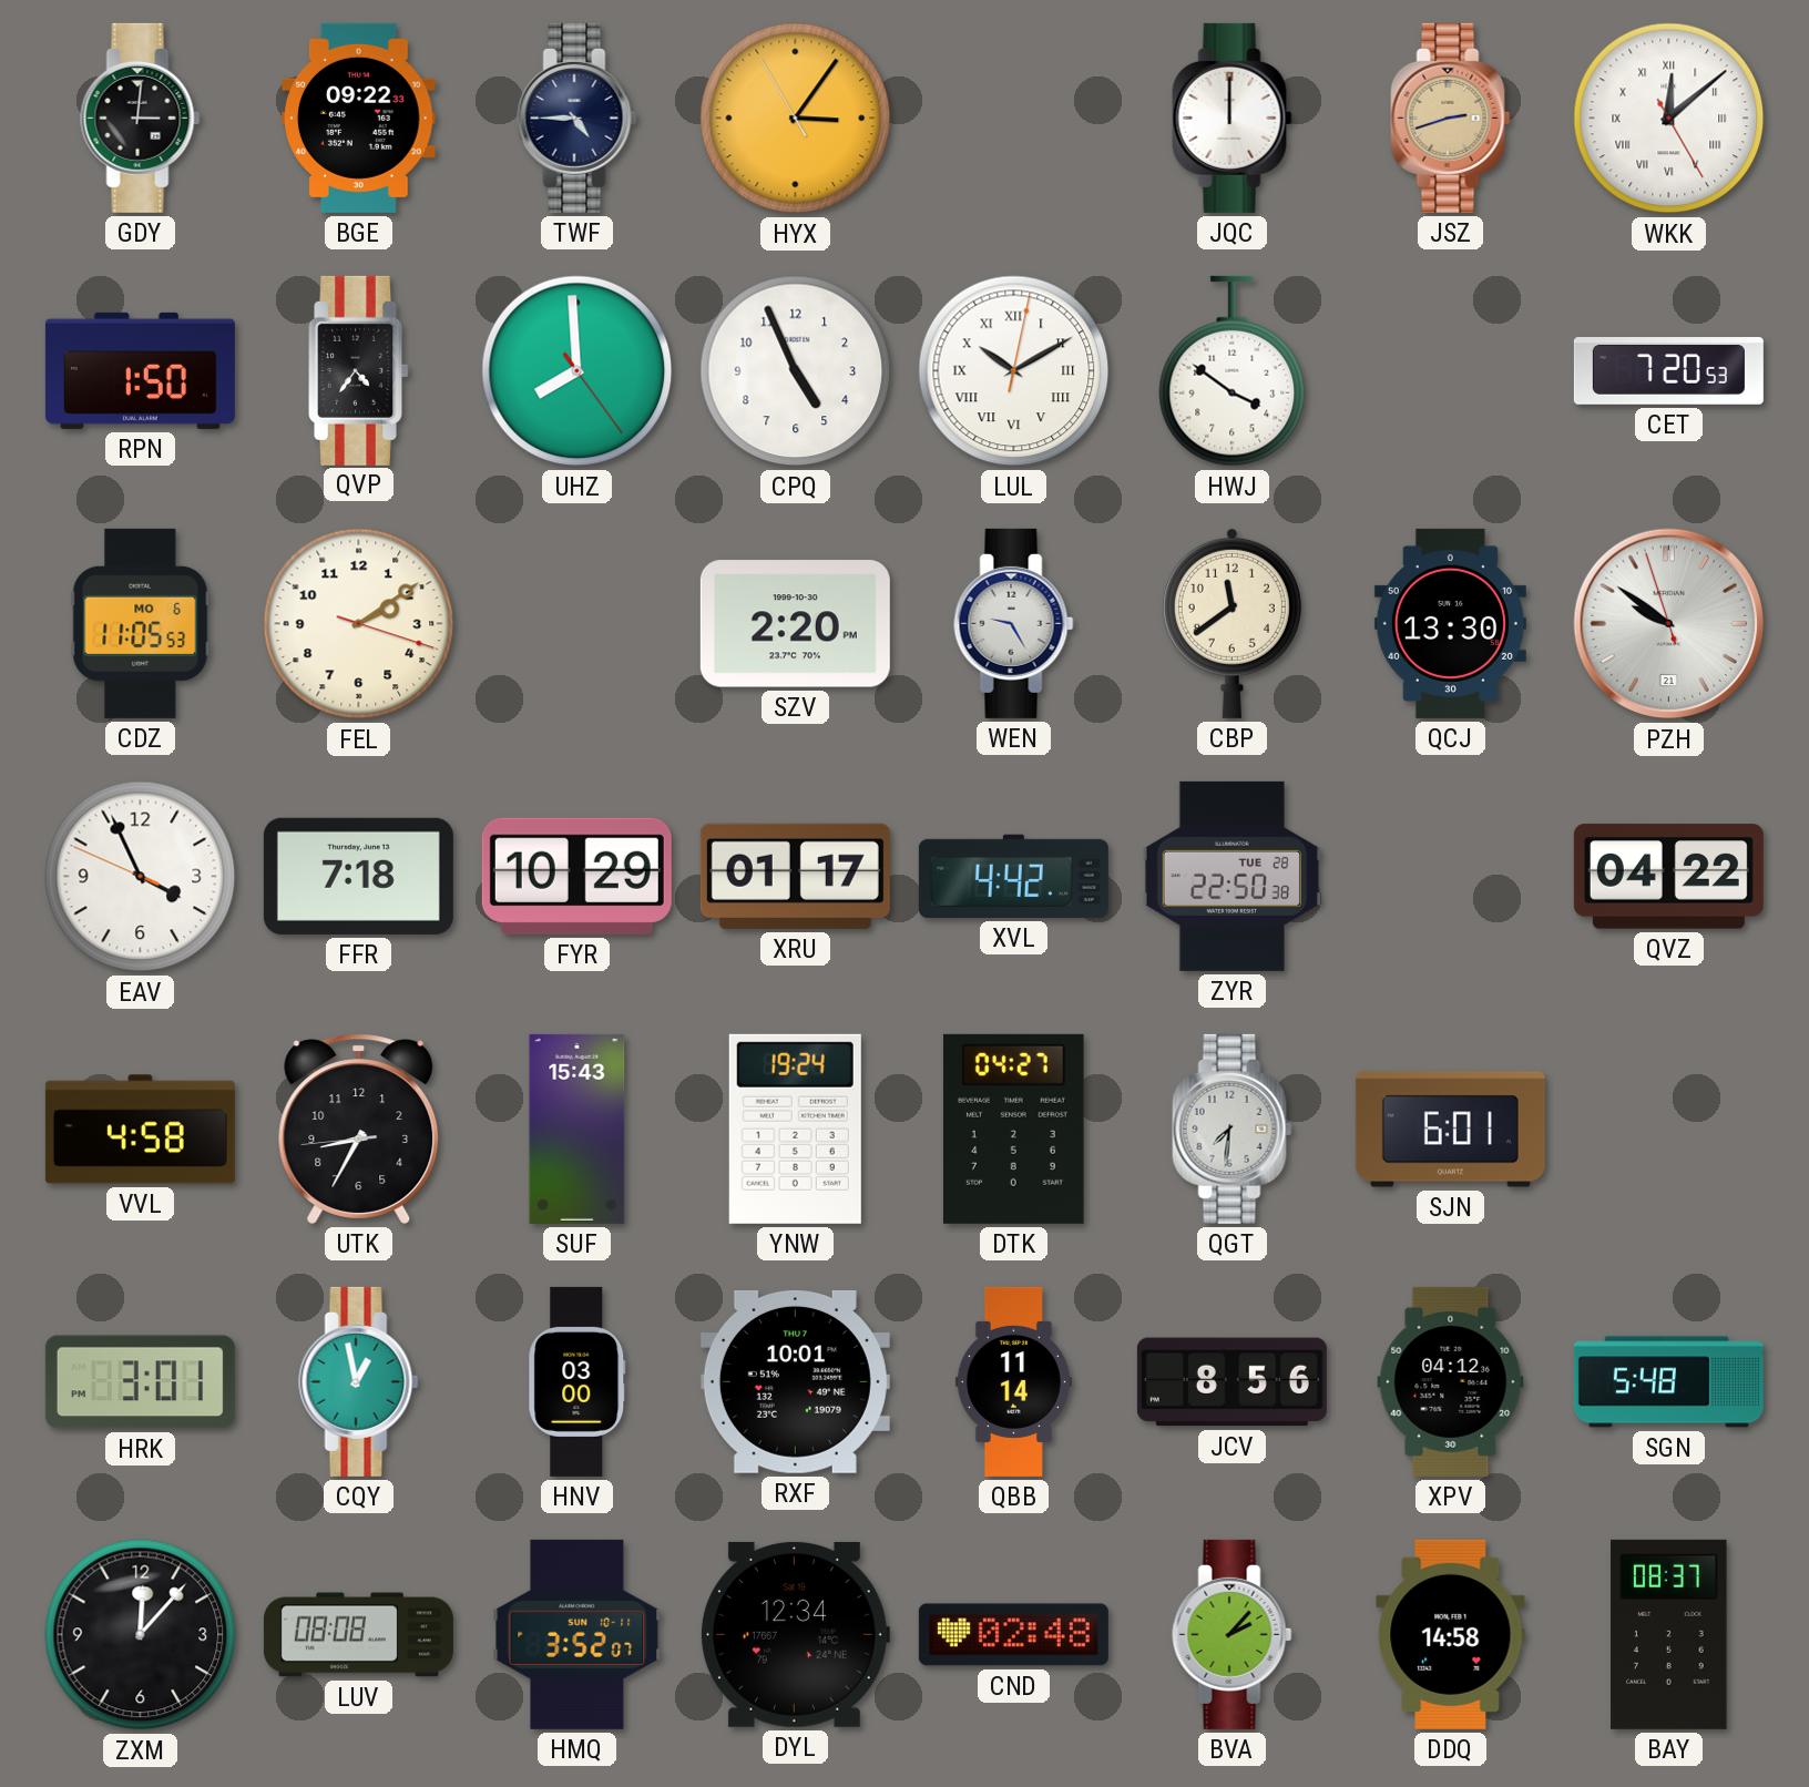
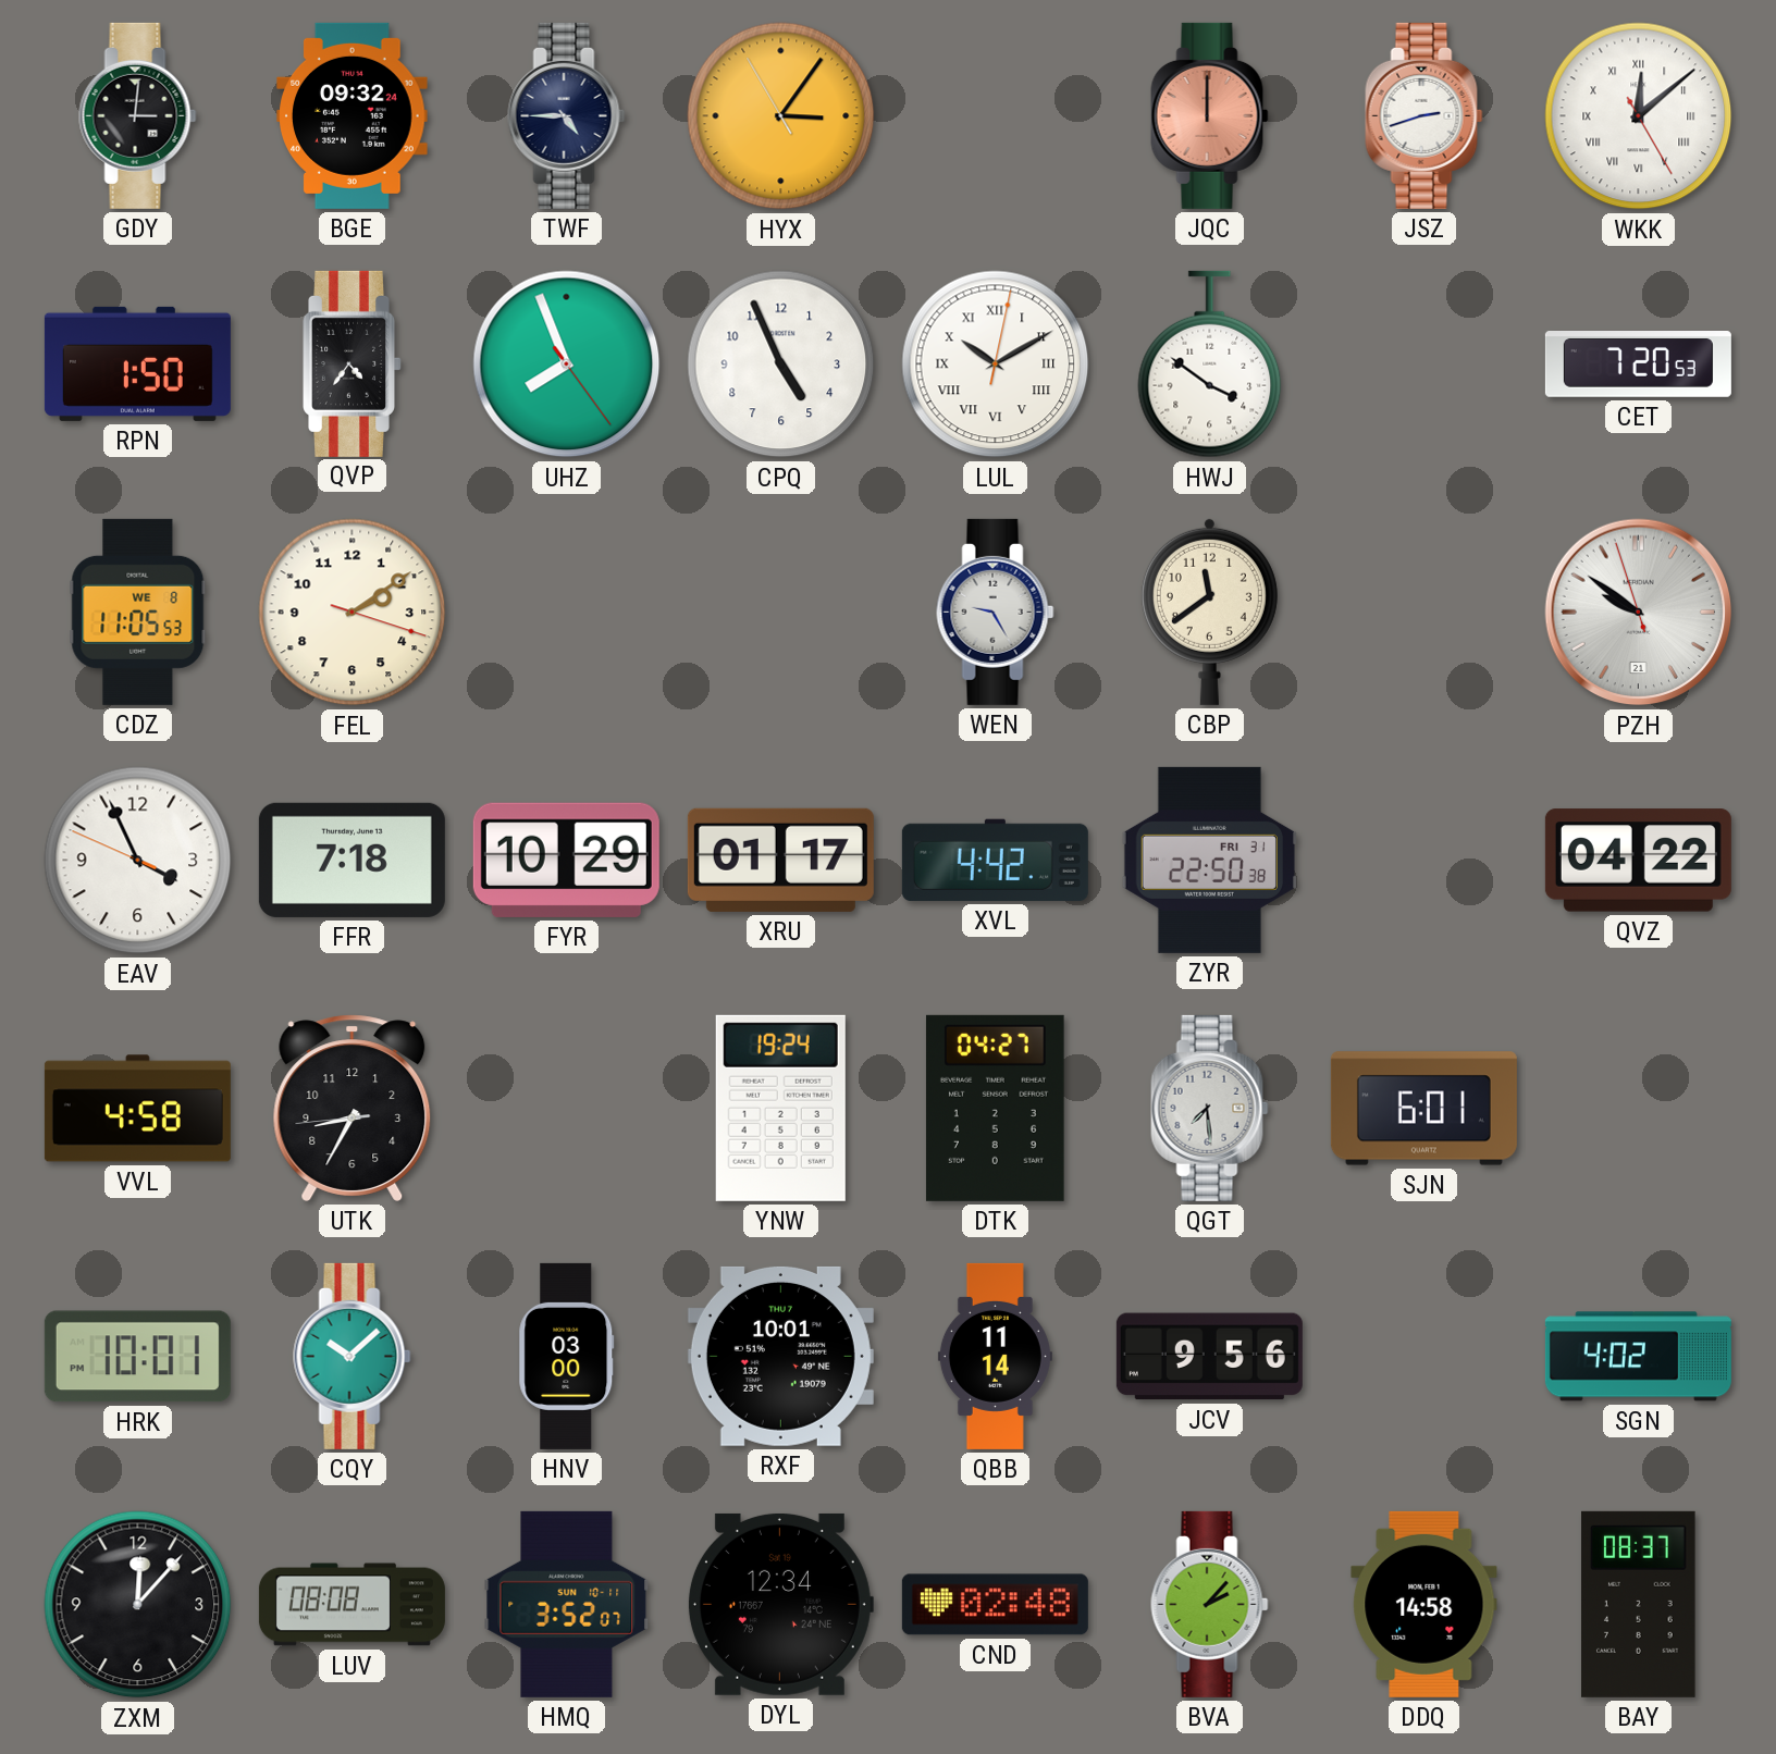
BGE: 09:22 -> 09:32 (353, 115)
JQC dial: white -> salmon (1210, 115)
JSZ dial: champagne -> white (1424, 115)
UHZ: 7:59 -> 7:56 (567, 365)
CDZ date: MO 6 -> WE 8 (138, 612)
SZV: 2:20 -> none (795, 624)
QCJ: 13:30 -> none (1450, 623)
ZYR date: TUE 28 -> FRI 31 (1209, 860)
SUF: 15:43 -> none (578, 1129)
QGT: 7:31 -> 7:29 (1210, 1108)
HRK: 3:01 -> 10:01 (137, 1357)
CQY: 12:58 -> 10:08 (353, 1356)
JCV: 8:56 -> 9:56 (1209, 1357)
XPV: 04:12 -> none (1451, 1381)
SGN: 5:48 -> 4:02 (1638, 1357)
